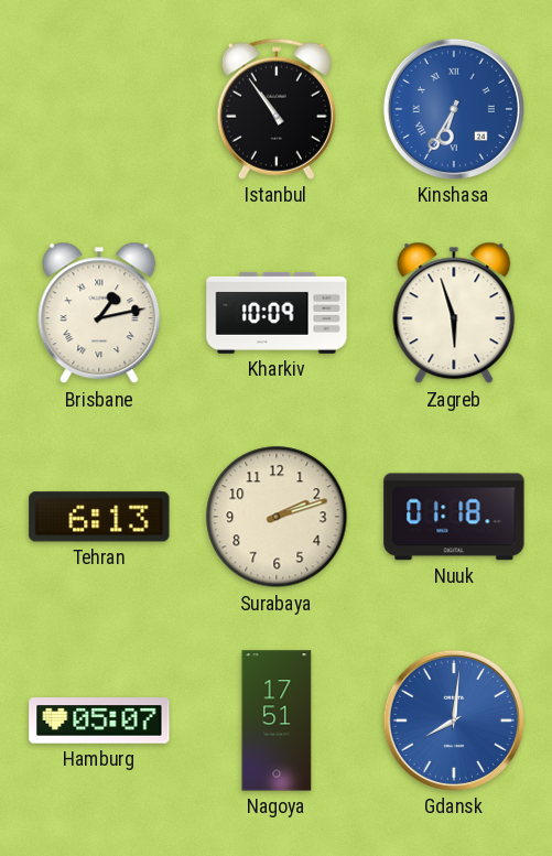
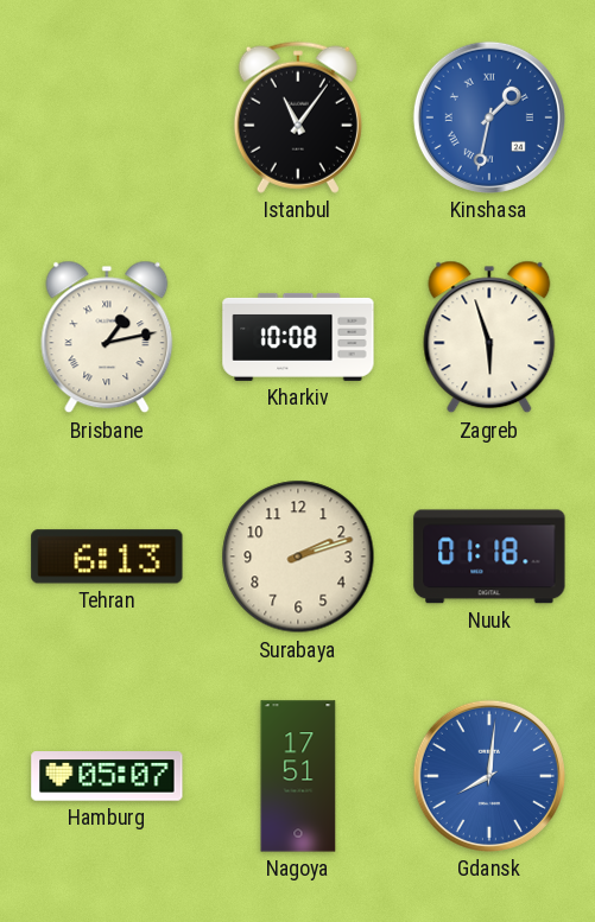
Istanbul: 10:54 -> 11:06 (298, 117)
Kinshasa: 6:35 -> 1:32 (489, 117)
Kharkiv: 10:09 -> 10:08 (298, 337)
